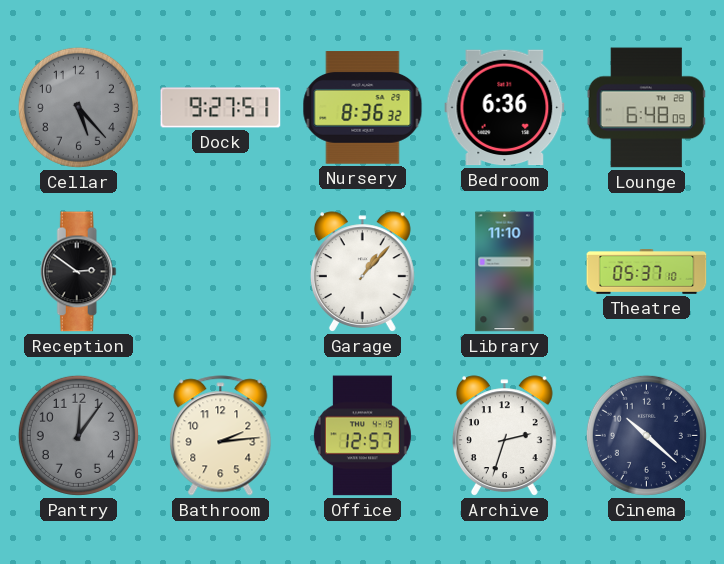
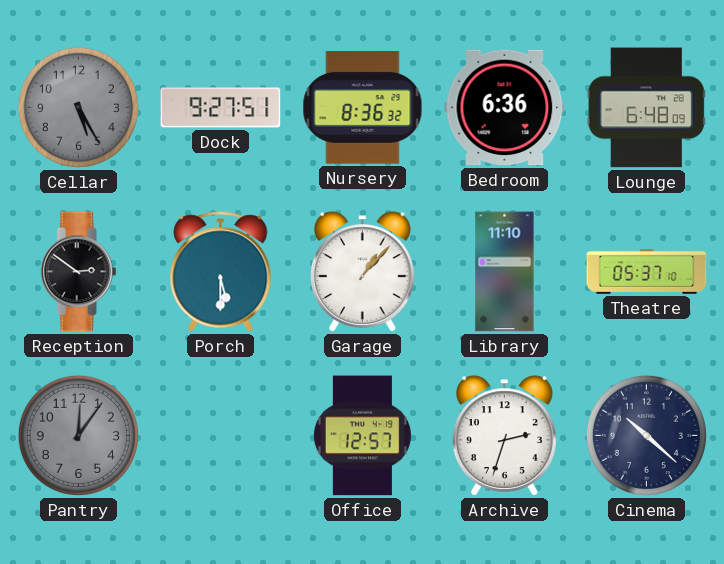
Cellar: 5:23 -> 5:25 (78, 107)
Porch: none -> 5:30 (221, 272)
Bathroom: 2:14 -> none (221, 436)
